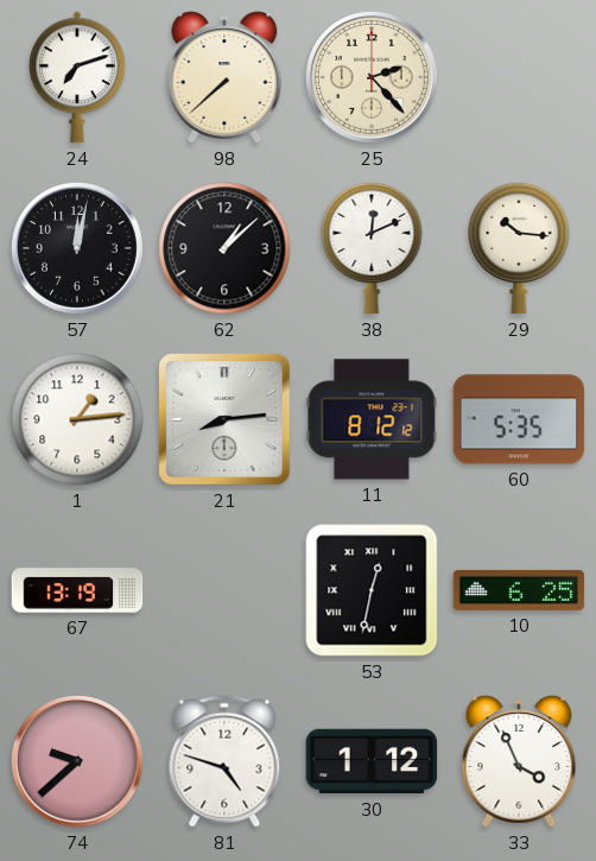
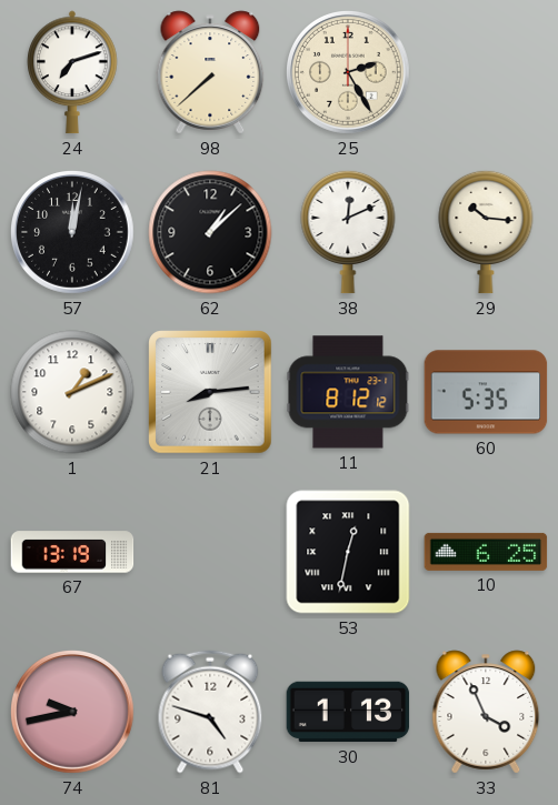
25: 2:23 -> 2:25 (349, 73)
1: 1:14 -> 1:11 (72, 392)
74: 9:38 -> 9:43 (73, 713)
30: 1:12 -> 1:13 (348, 712)
